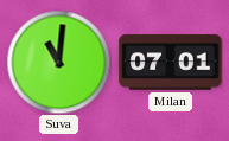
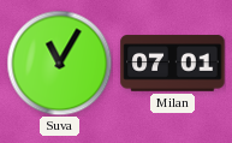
Suva: 11:01 -> 11:05 (59, 62)
